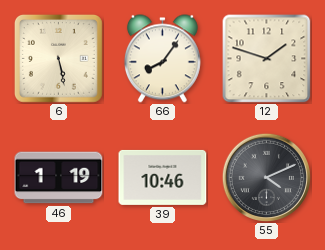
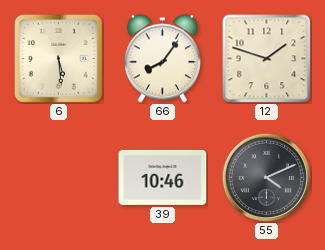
6: 5:28 -> 5:29 (58, 58)
46: 1:19 -> none (59, 178)
